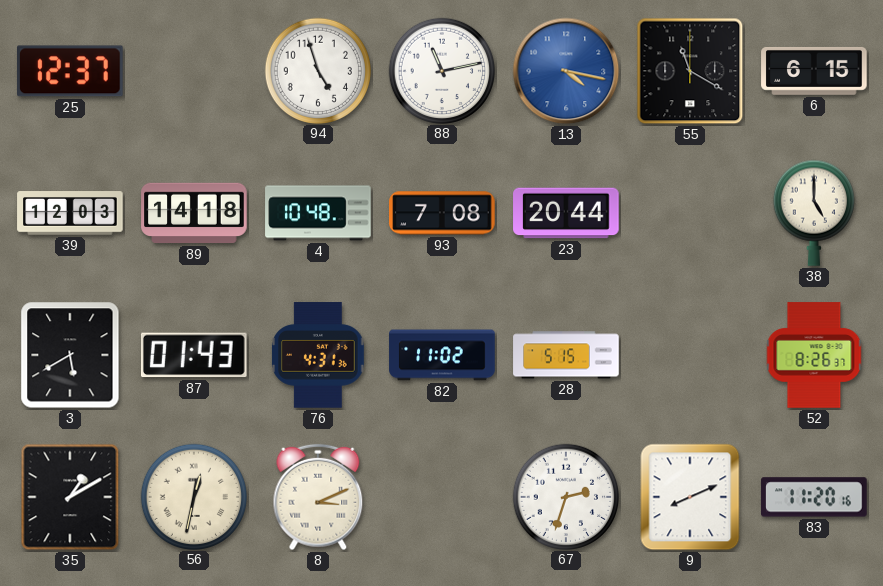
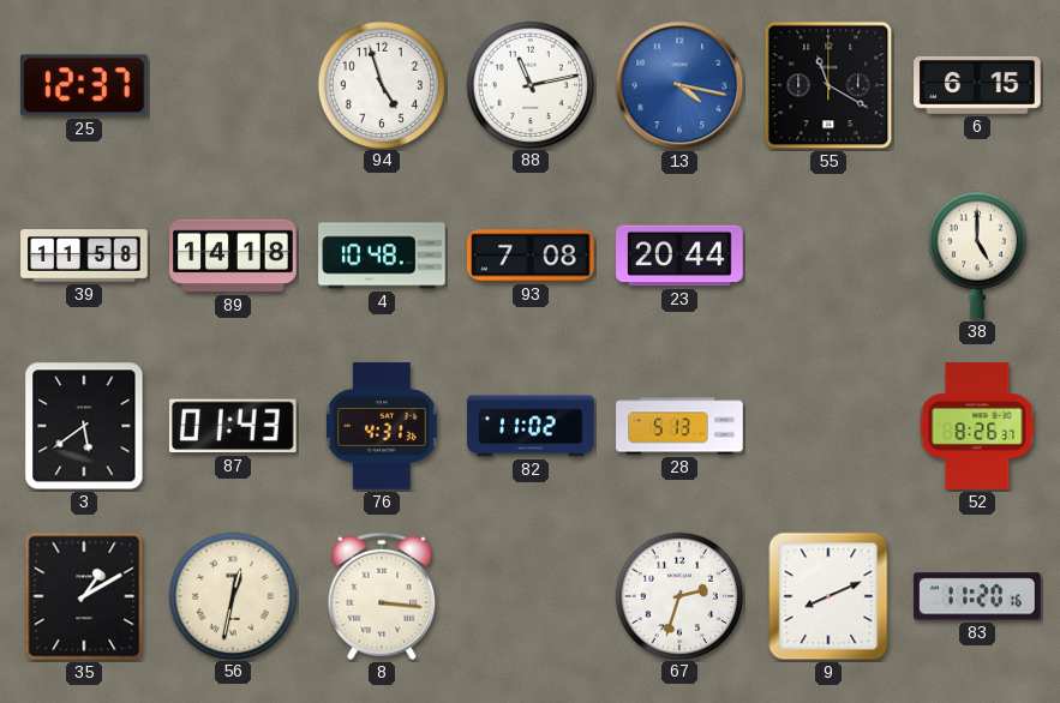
39: 12:03 -> 11:58 (84, 256)
3: 5:40 -> 5:39 (84, 426)
28: 5:15 -> 5:13 (679, 426)
8: 3:11 -> 3:16 (382, 596)
